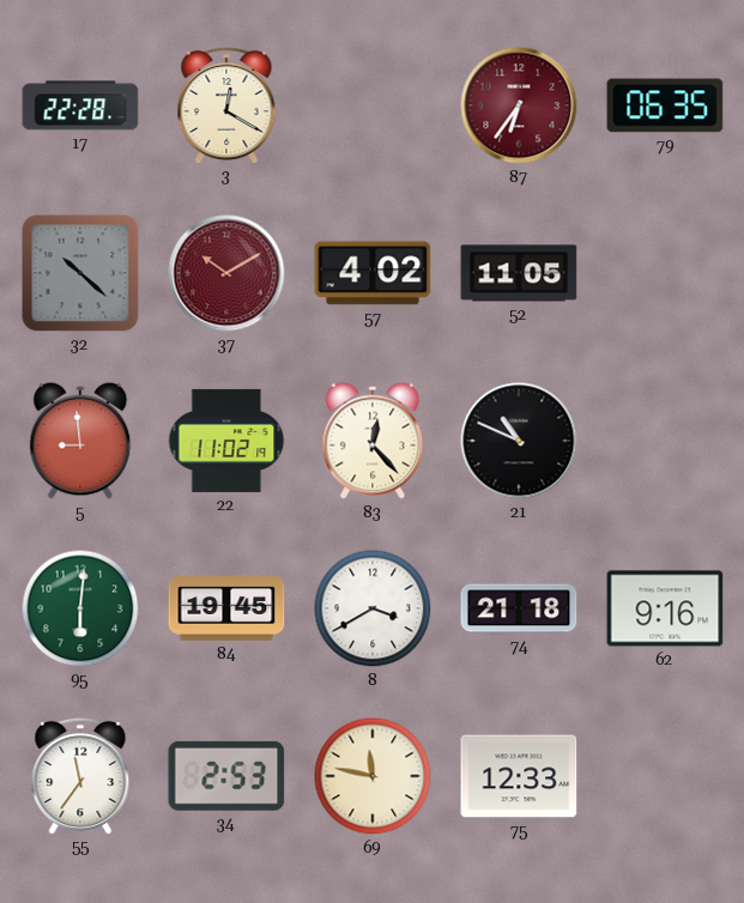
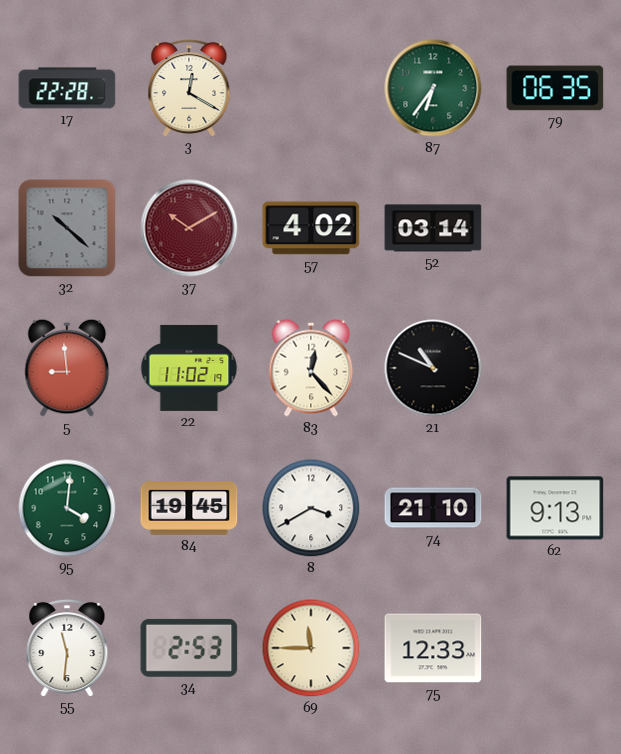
87 dial: burgundy -> green (433, 88)
52: 11:05 -> 03:14 (433, 228)
95: 6:01 -> 4:01 (67, 508)
74: 21:18 -> 21:10 (433, 508)
62: 9:16 -> 9:13 (555, 508)
55: 11:36 -> 11:31 (67, 647)
69: 11:47 -> 11:45 (311, 648)
